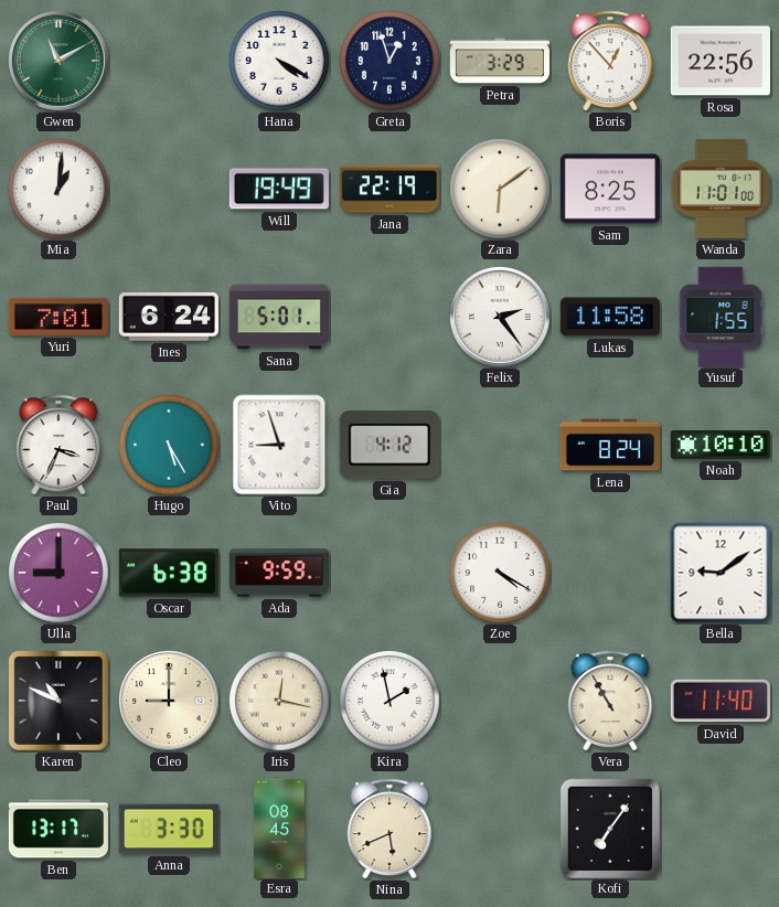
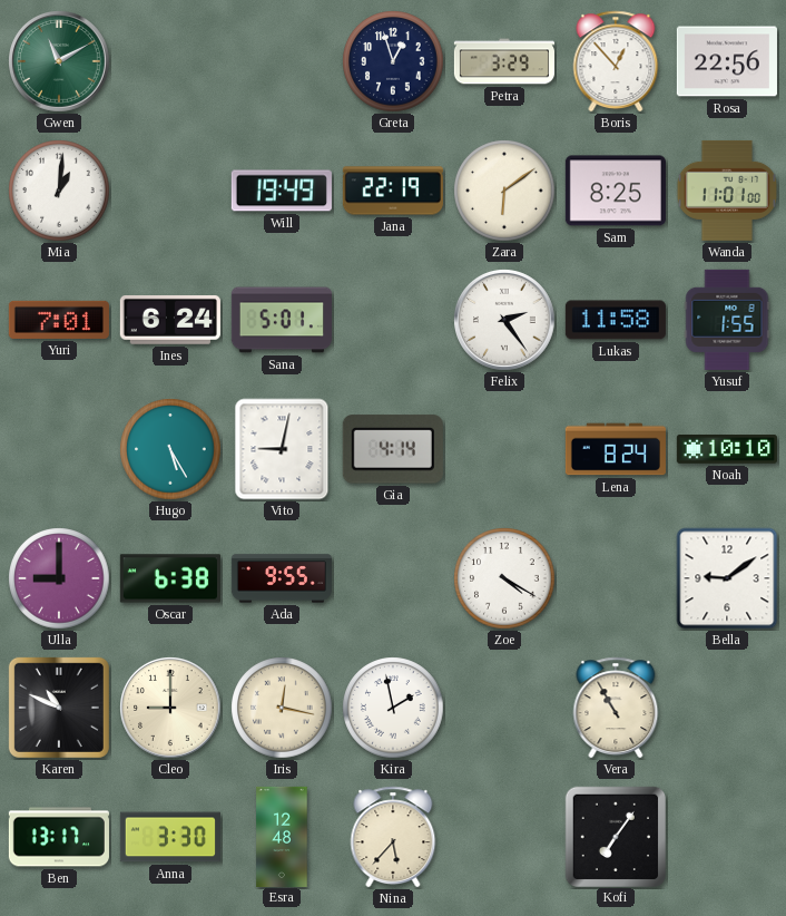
Hana: 4:20 -> none (279, 61)
Paul: 3:34 -> none (58, 445)
Vito: 8:57 -> 9:02 (282, 449)
Gia: 4:12 -> 4:14 (393, 449)
Ada: 9:59 -> 9:55 (282, 578)
David: 11:40 -> none (721, 701)
Esra: 08:45 -> 12:48 (282, 836)
Nina: 5:41 -> 5:37 (393, 837)
